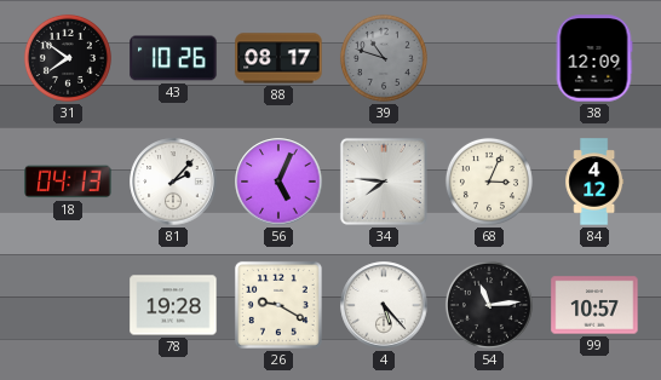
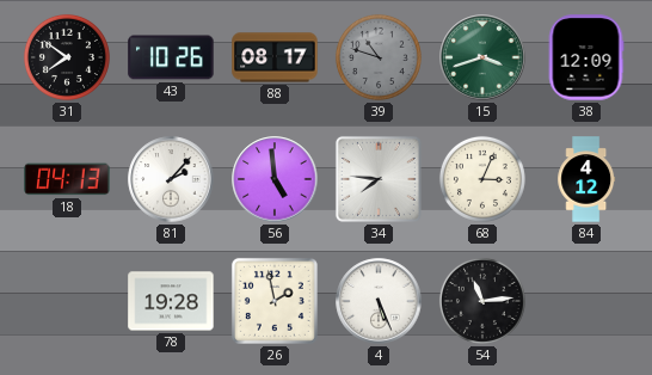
15: none -> 3:42 (482, 57)
56: 5:04 -> 4:59 (275, 179)
26: 9:20 -> 1:58 (275, 301)
4: 5:23 -> 5:26 (379, 301)
99: 10:57 -> none (594, 305)
